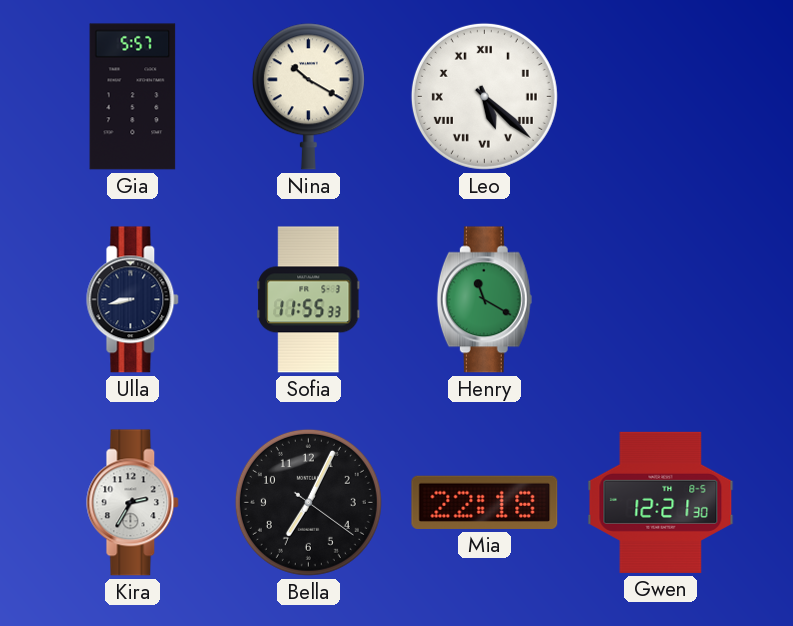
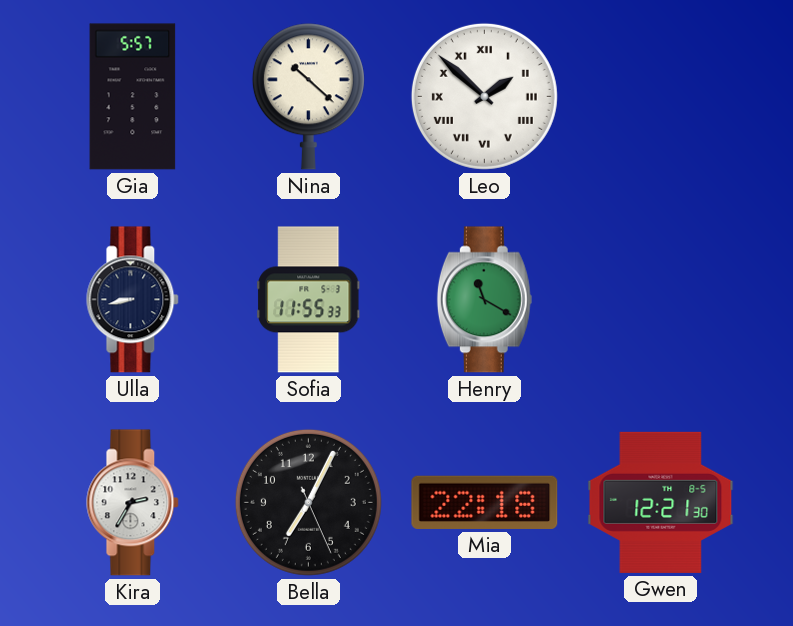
Nina: 10:20 -> 10:22 (308, 97)
Leo: 5:22 -> 1:52 (484, 96)
Bella: 7:04:21 -> 7:04:26 (308, 502)
